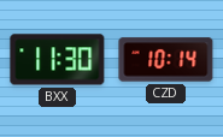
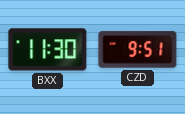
CZD: 10:14 -> 9:51 (138, 50)
